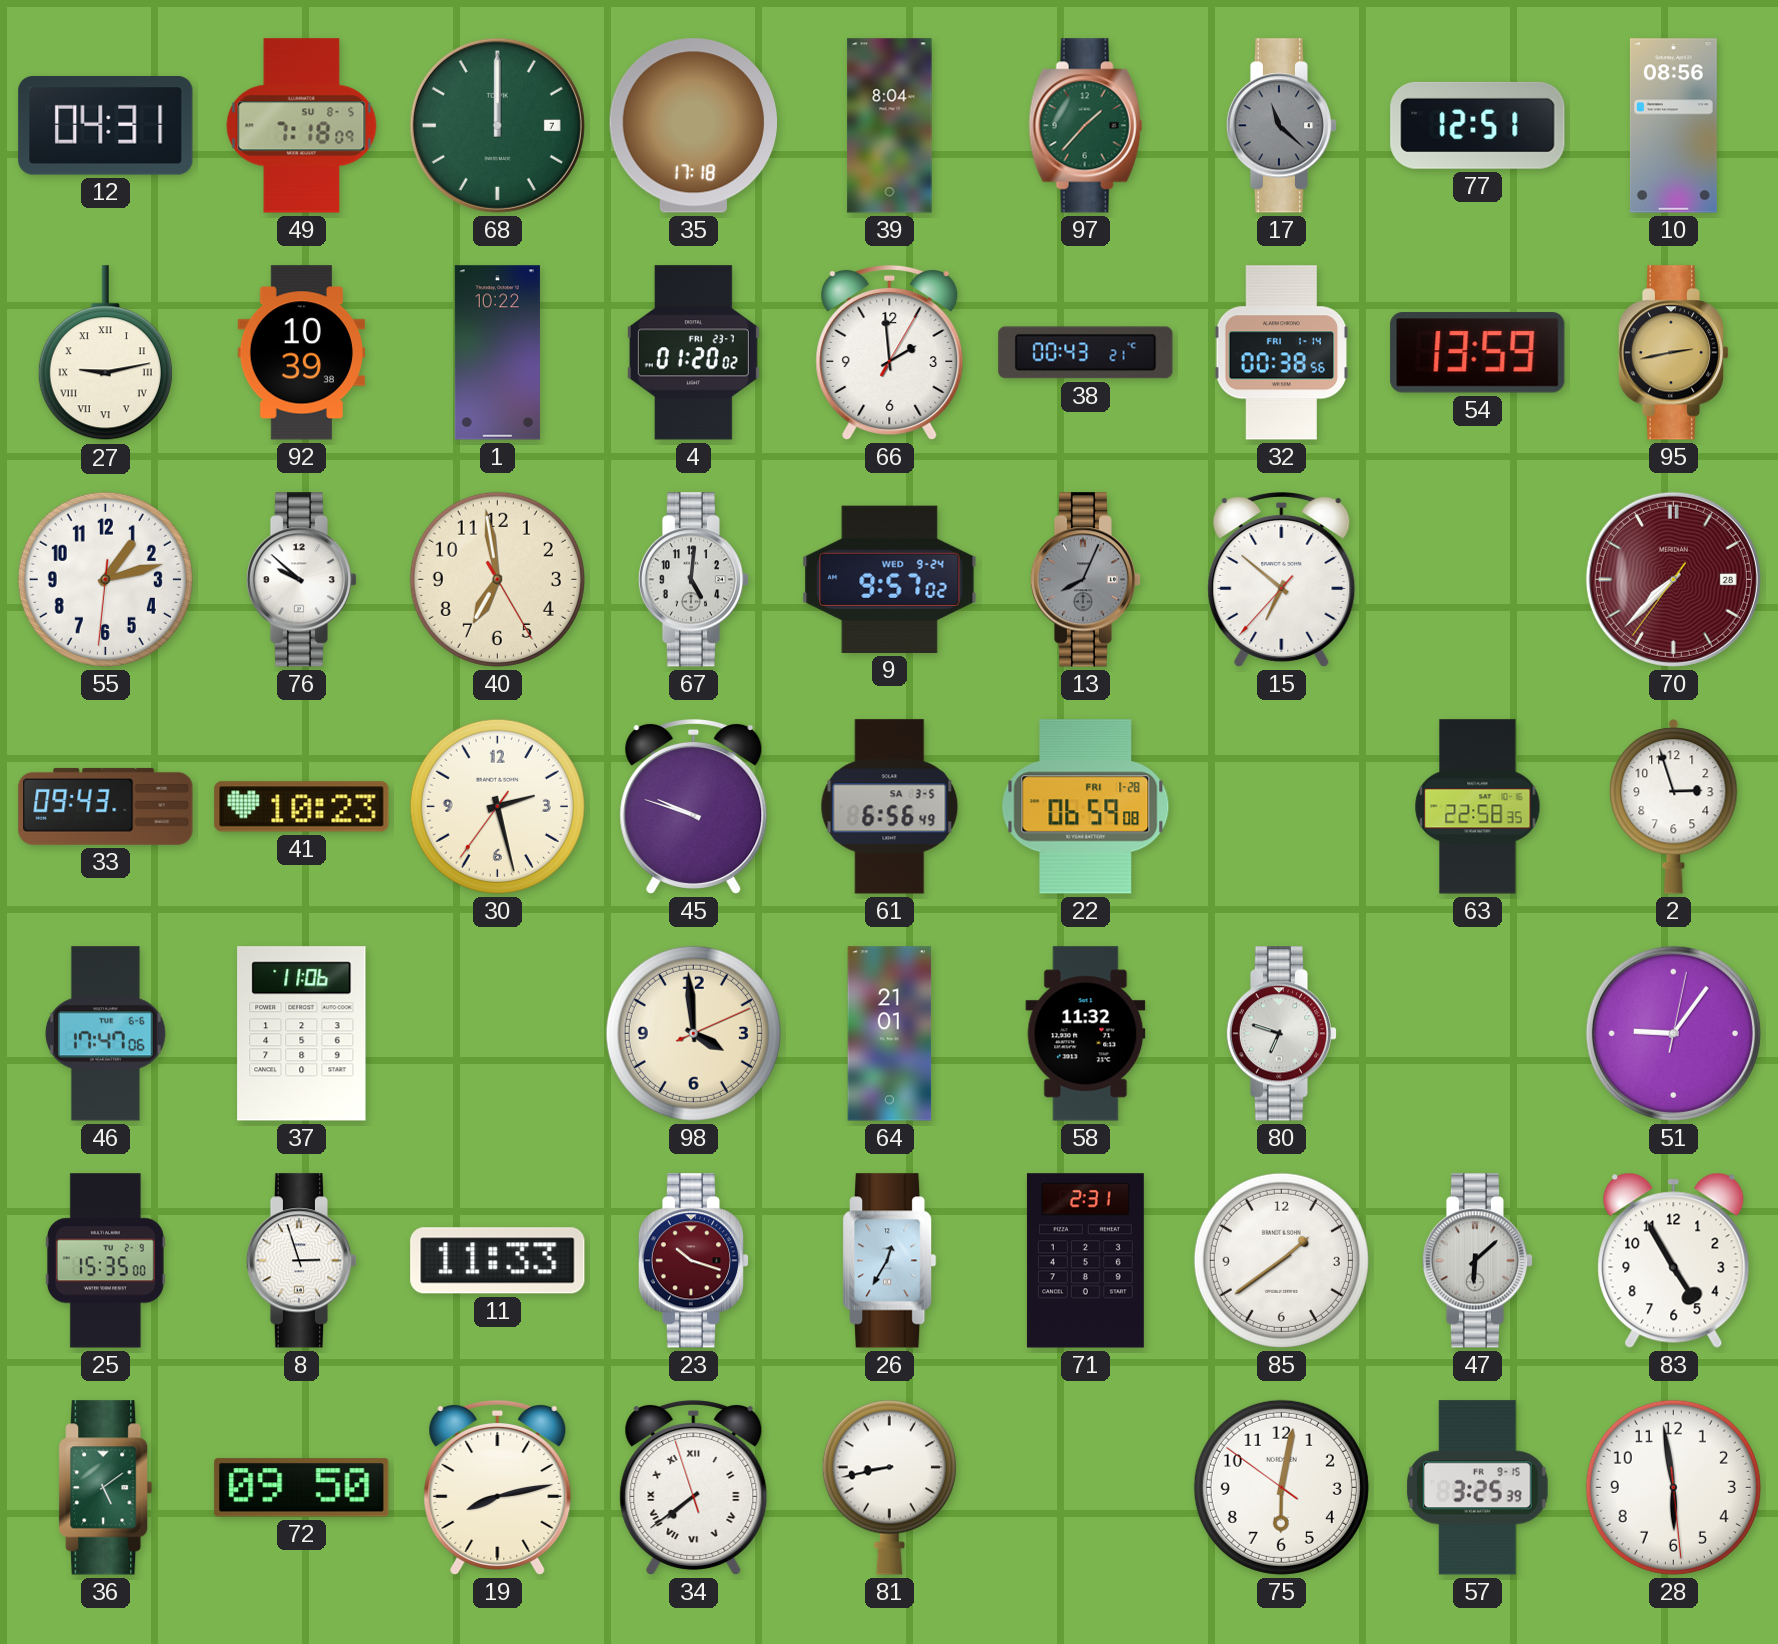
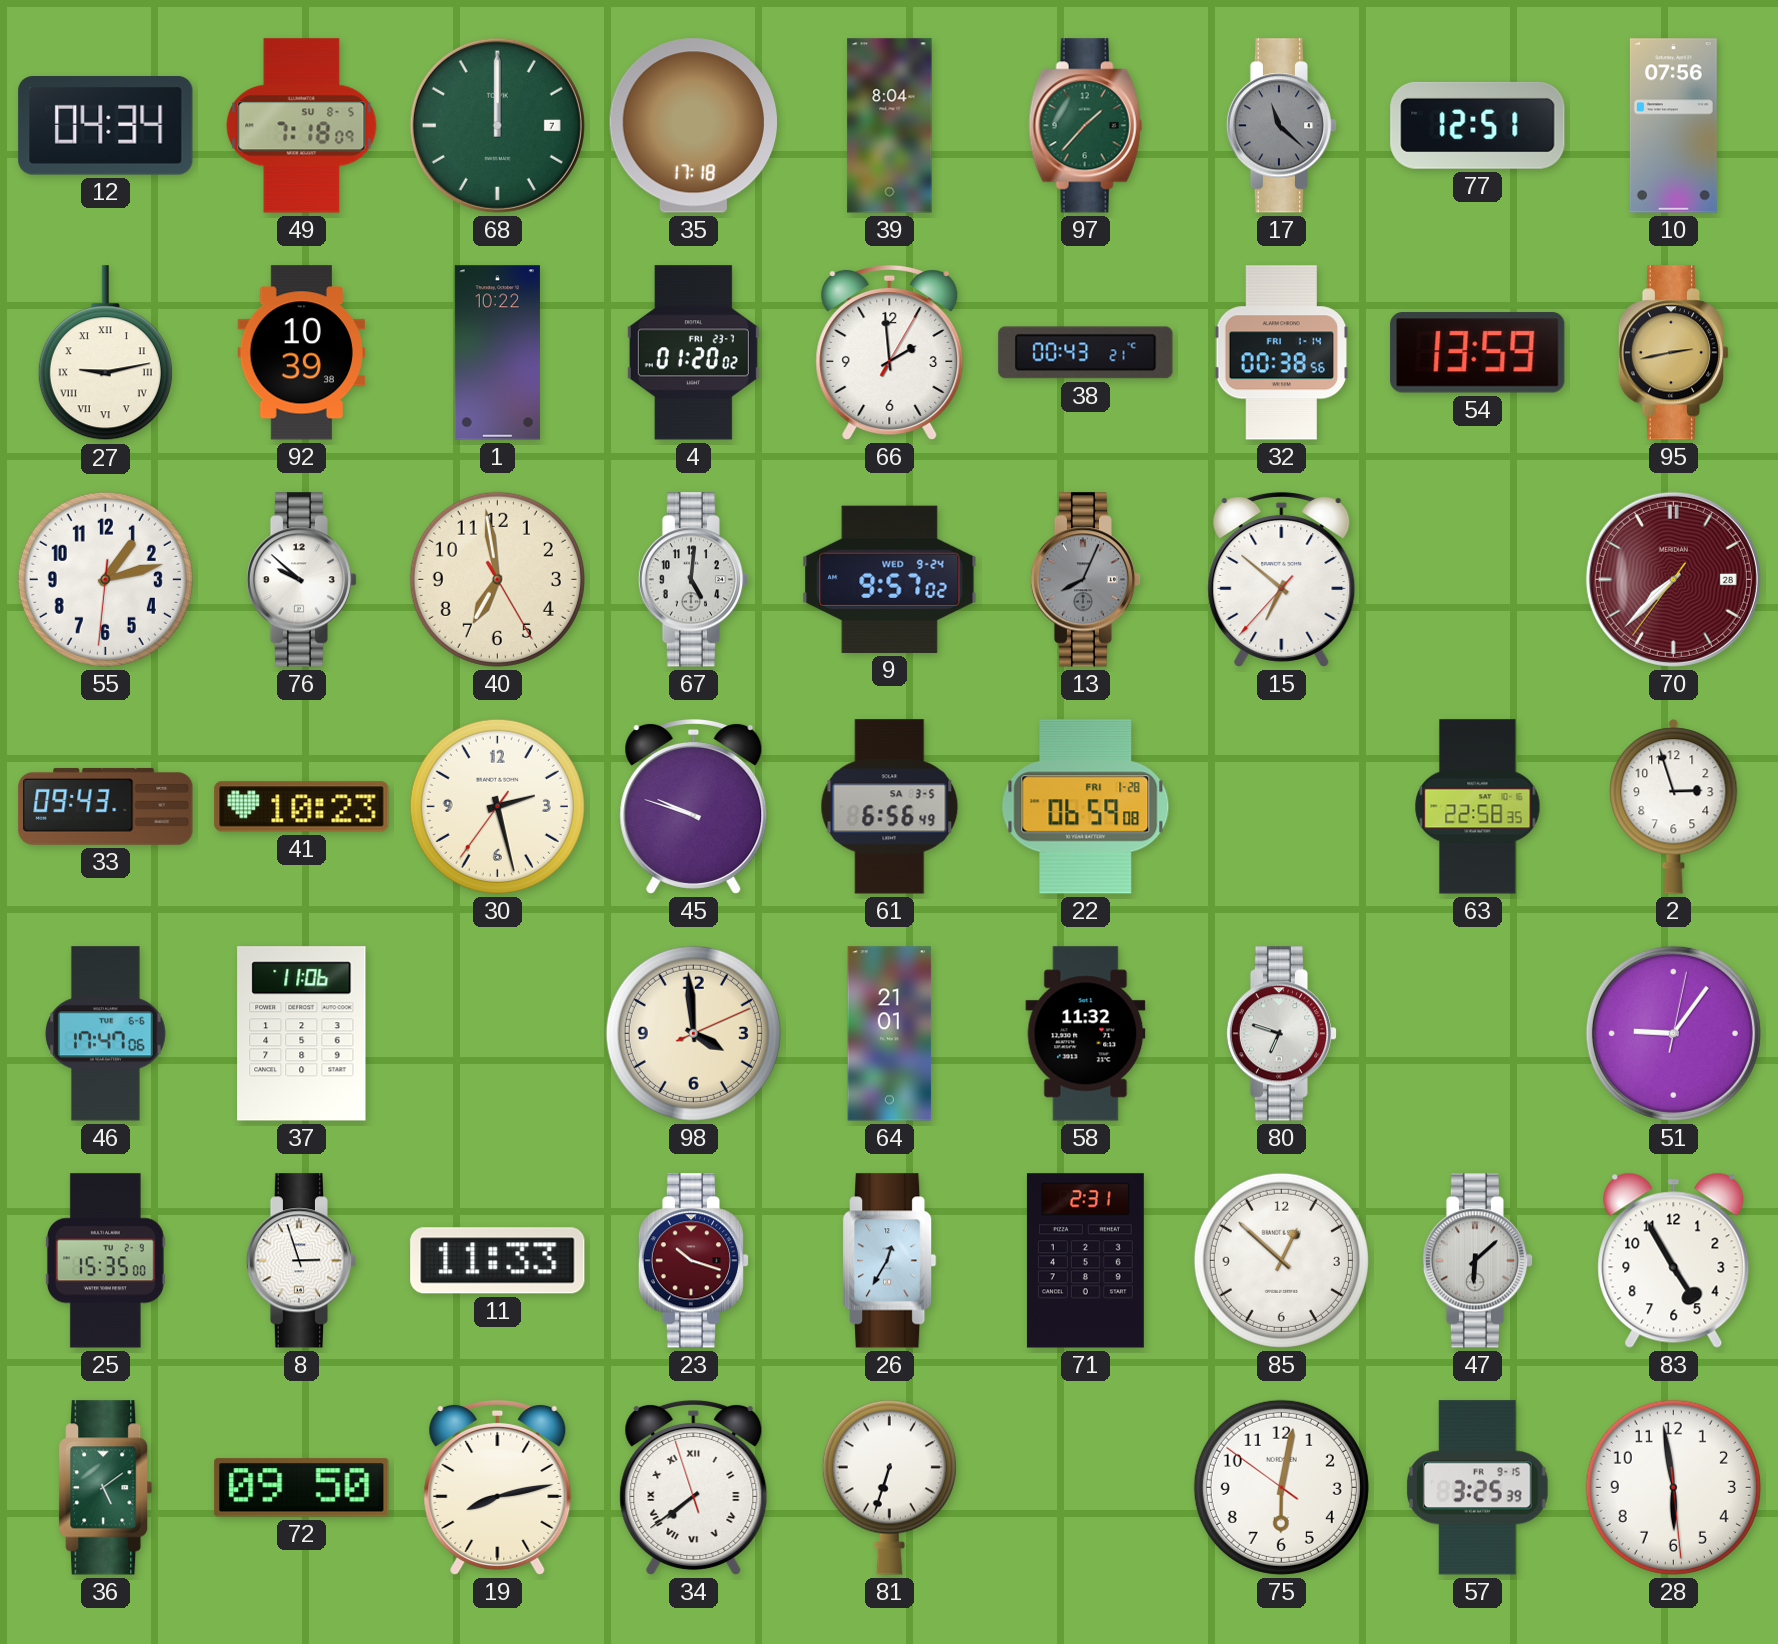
12: 04:31 -> 04:34 (106, 126)
10: 08:56 -> 07:56 (1673, 126)
85: 1:39 -> 12:52 (1281, 1260)
81: 8:43 -> 6:33 (889, 1487)
